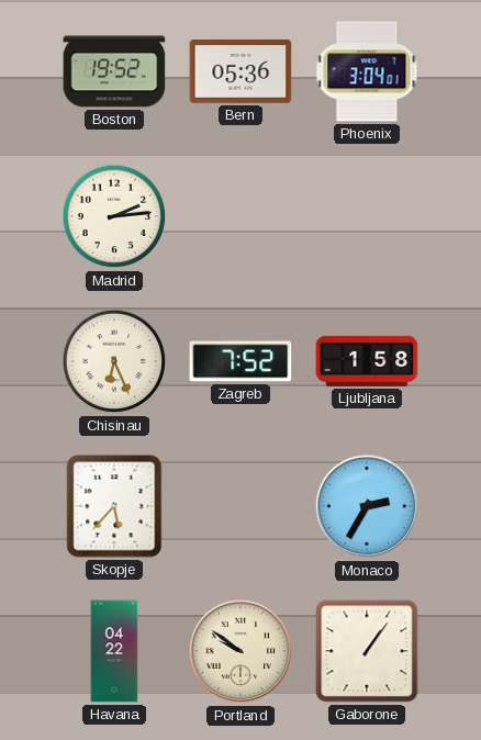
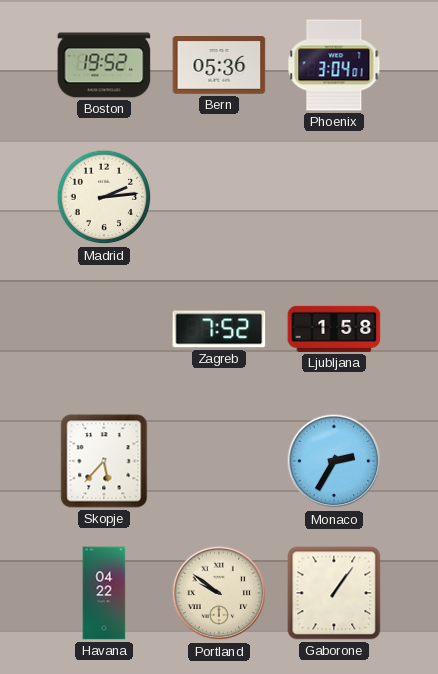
Chisinau: 6:26 -> none (114, 361)
